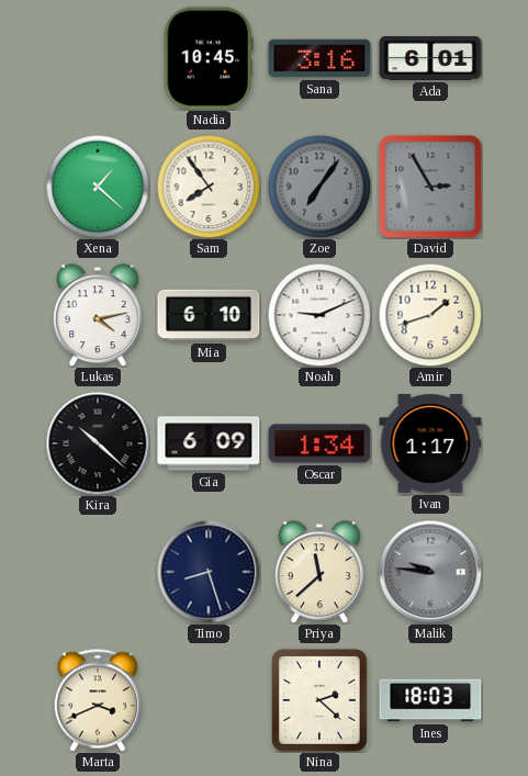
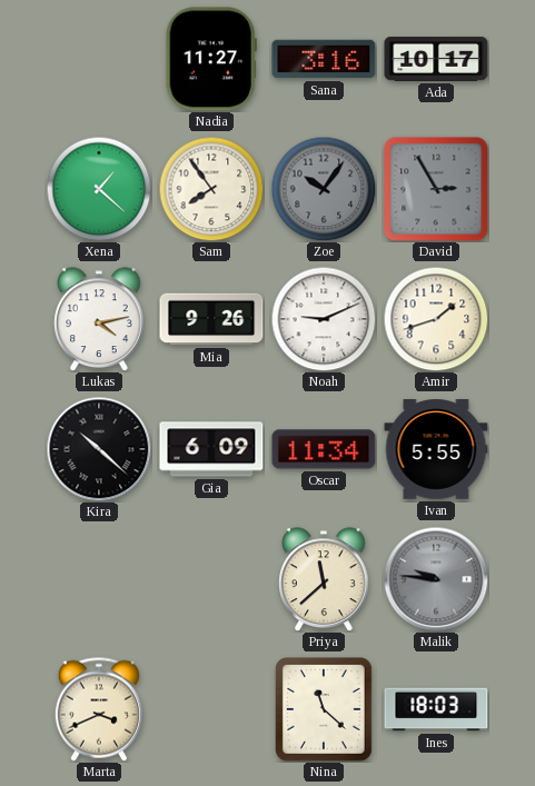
Nadia: 10:45 -> 11:27 (211, 59)
Ada: 6:01 -> 10:17 (436, 59)
Zoe: 7:06 -> 10:06 (324, 189)
Mia: 6:10 -> 9:26 (211, 319)
Oscar: 1:34 -> 11:34 (324, 449)
Ivan: 1:17 -> 5:55 (436, 450)
Timo: 8:27 -> none (209, 572)
Nina: 2:22 -> 11:22 (325, 710)
